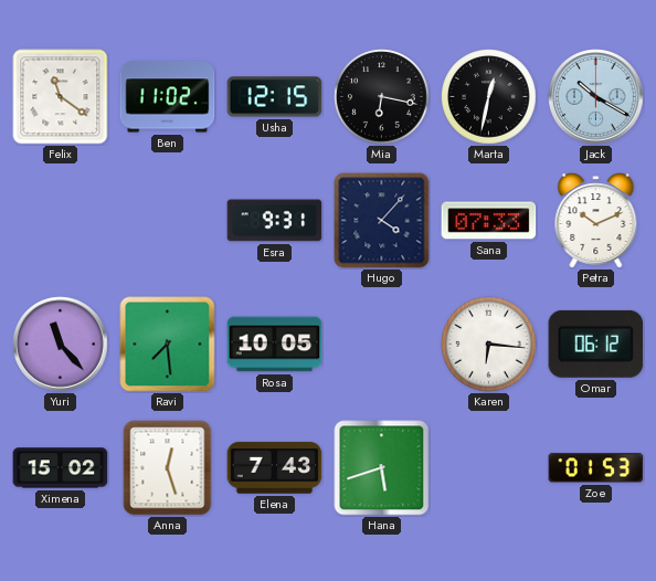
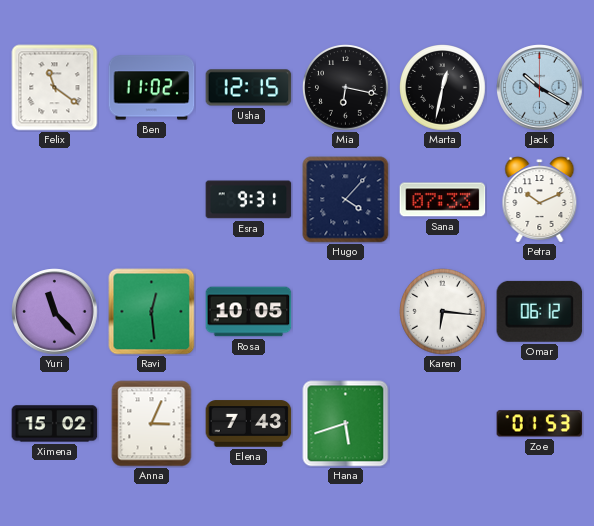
Ravi: 7:29 -> 12:29 (152, 312)
Anna: 12:27 -> 3:04 (152, 424)
